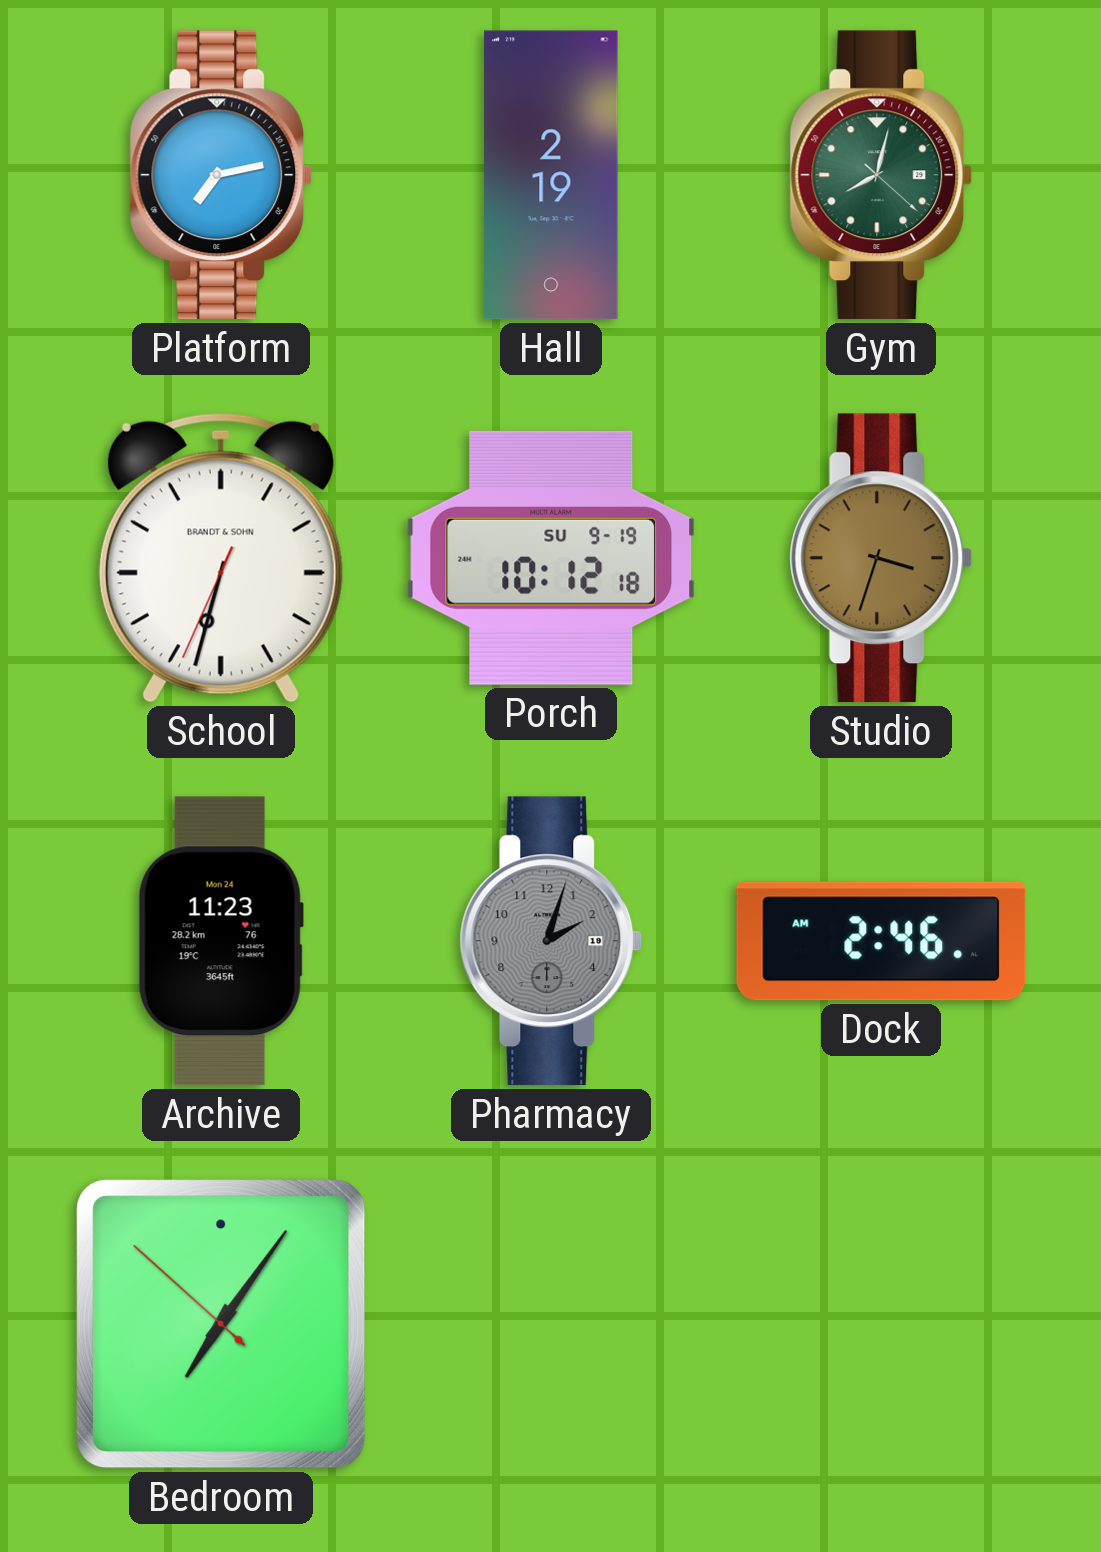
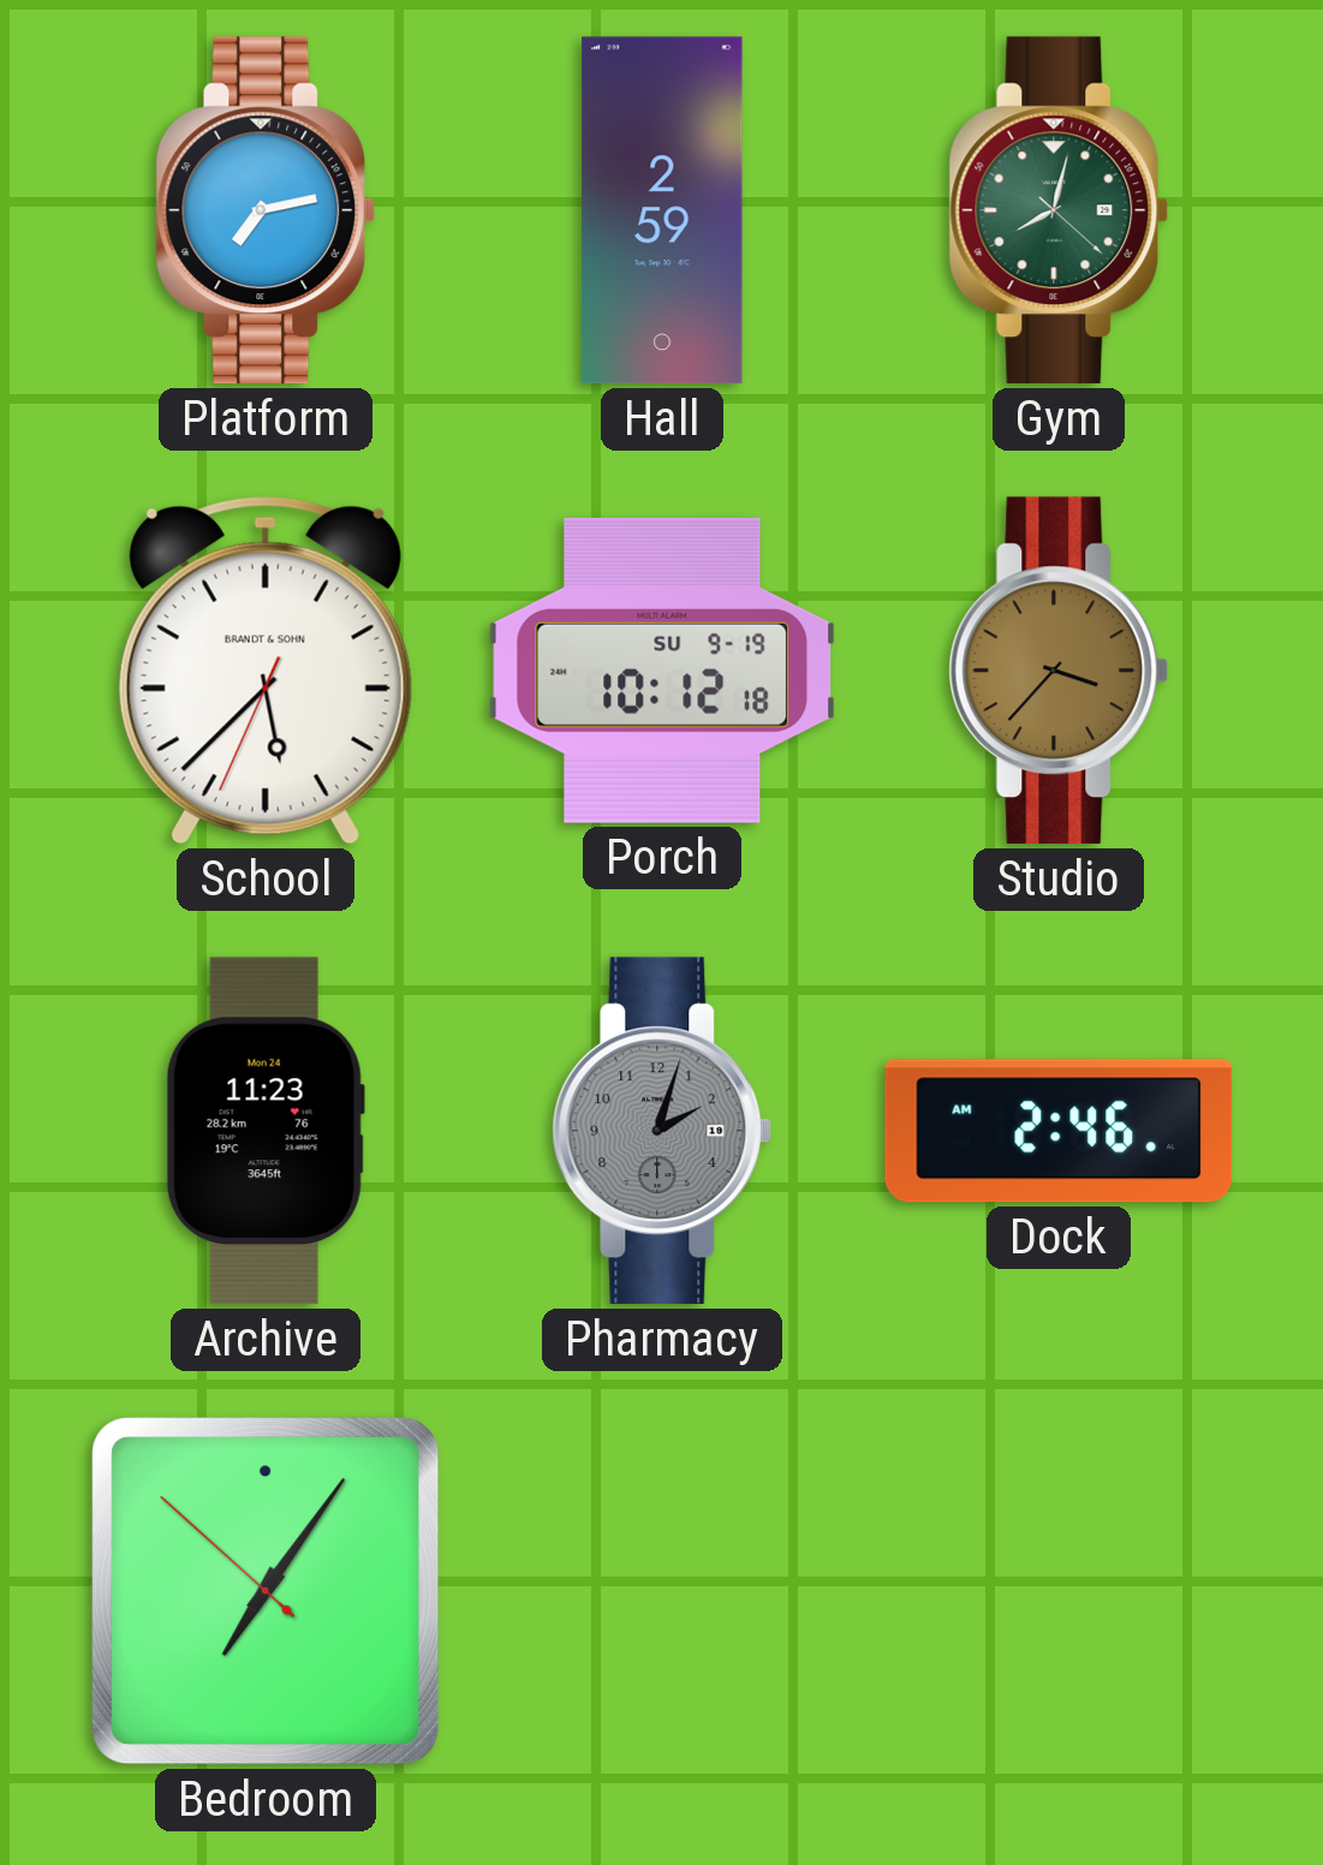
Hall: 2:19 -> 2:59 (662, 210)
School: 6:32 -> 5:37 (266, 671)
Studio: 3:33 -> 3:37 (1059, 671)
